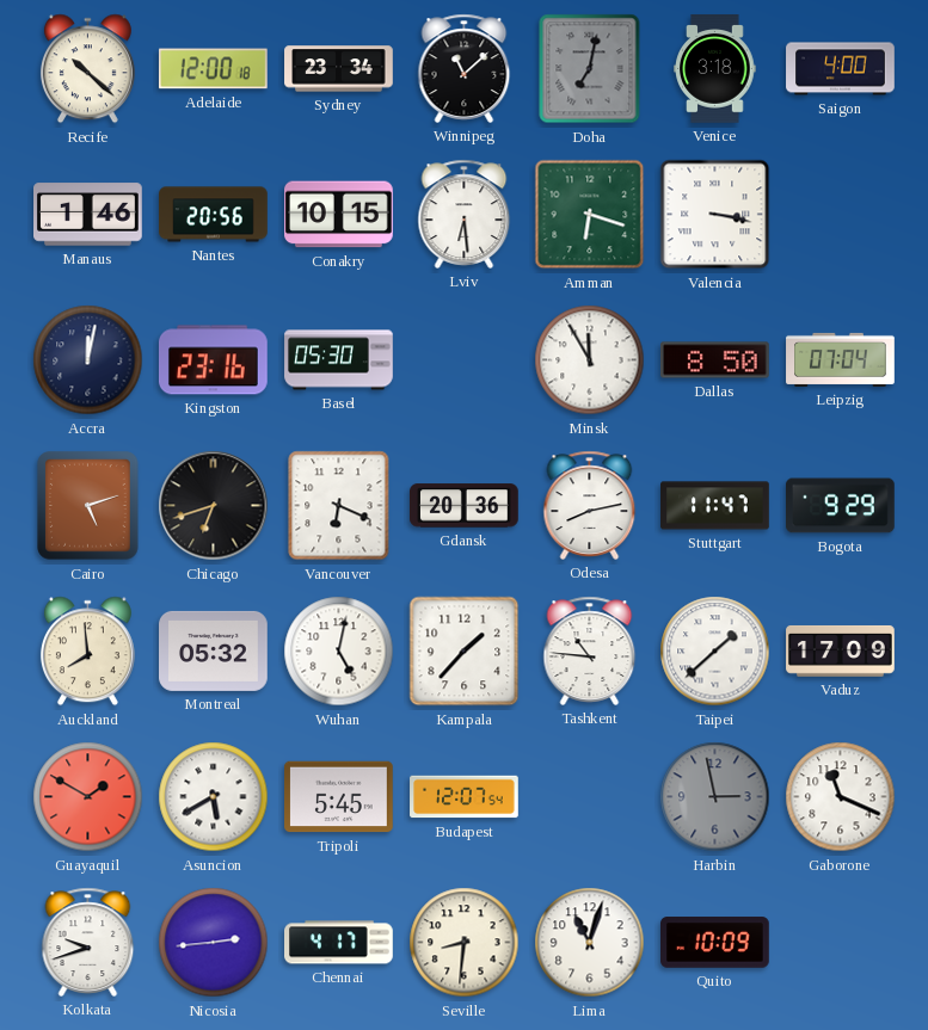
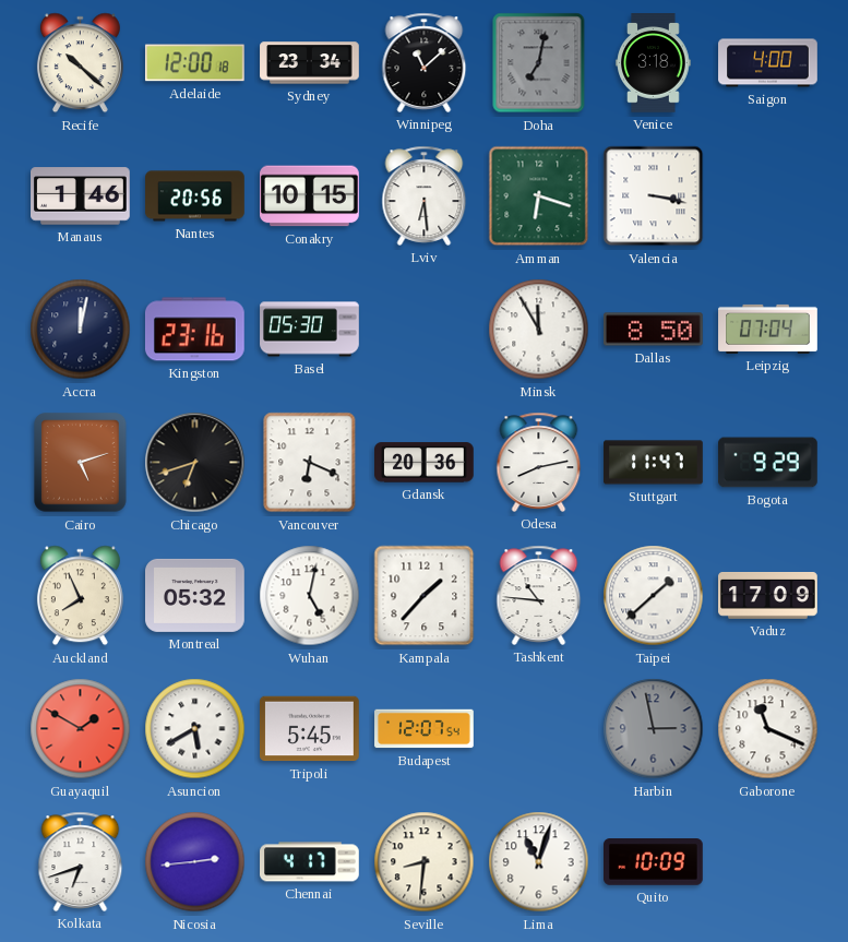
Auckland: 7:59 -> 7:56 (80, 596)
Kolkata: 9:42 -> 6:42 (81, 861)
